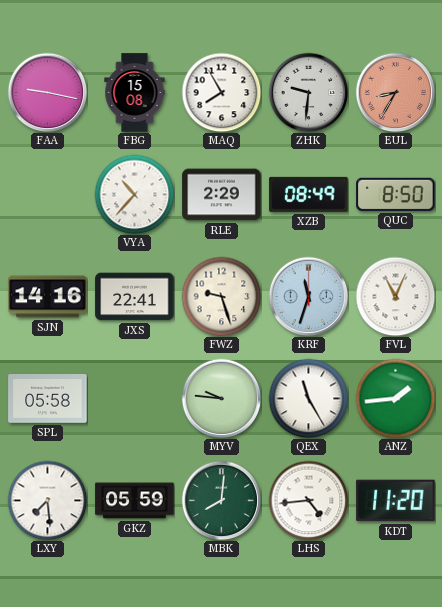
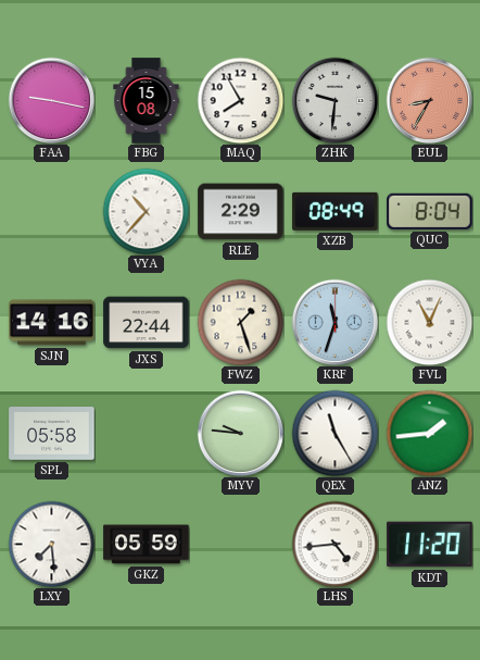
QUC: 8:50 -> 8:04 (430, 211)
JXS: 22:41 -> 22:44 (147, 323)
FWZ: 9:27 -> 1:27 (240, 322)
MBK: 8:01 -> none (221, 500)
